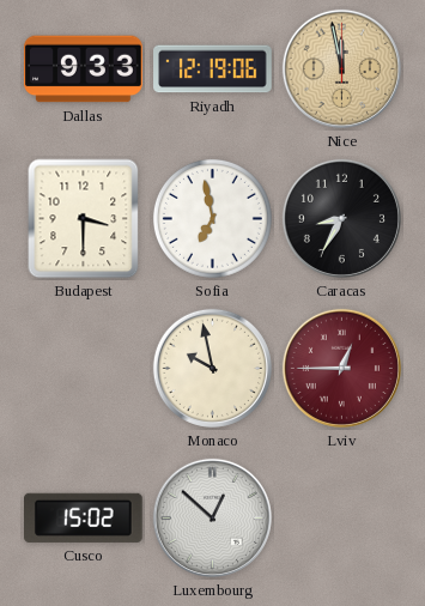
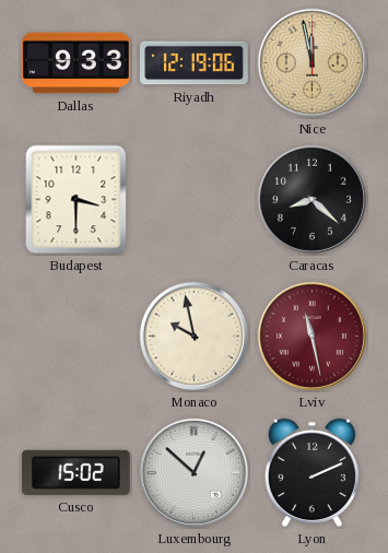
Sofia: 6:58 -> none (212, 218)
Caracas: 8:35 -> 8:22 (311, 199)
Lviv: 12:45 -> 11:28 (311, 336)
Lyon: none -> 2:11 (311, 473)
